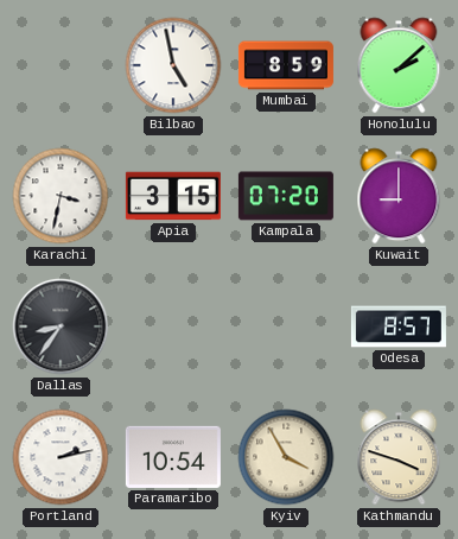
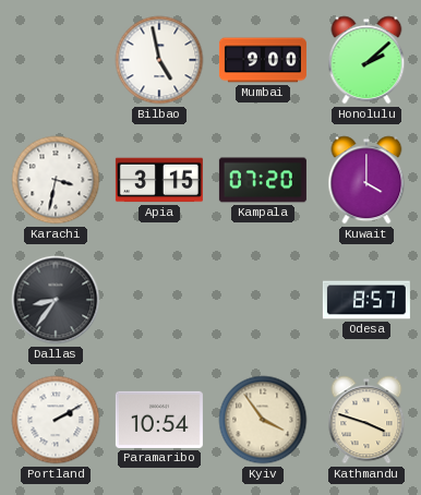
Mumbai: 8:59 -> 9:00 (263, 60)
Kuwait: 9:00 -> 4:00 (366, 180)
Portland: 2:13 -> 2:10 (56, 420)
Kyiv: 3:55 -> 3:54 (263, 420)
